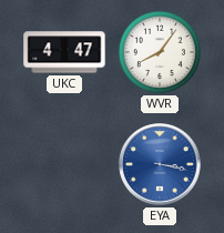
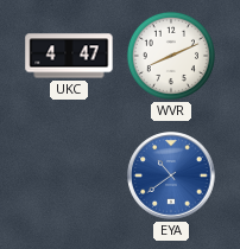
WVR: 8:06 -> 8:11 (171, 56)
EYA: 3:17 -> 10:39 (171, 175)
